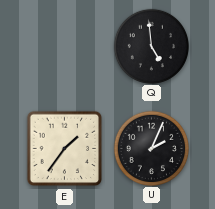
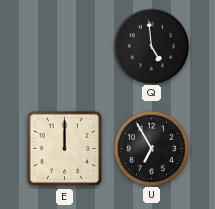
E: 1:36 -> 12:00 (65, 149)
U: 2:04 -> 6:55 (151, 148)
